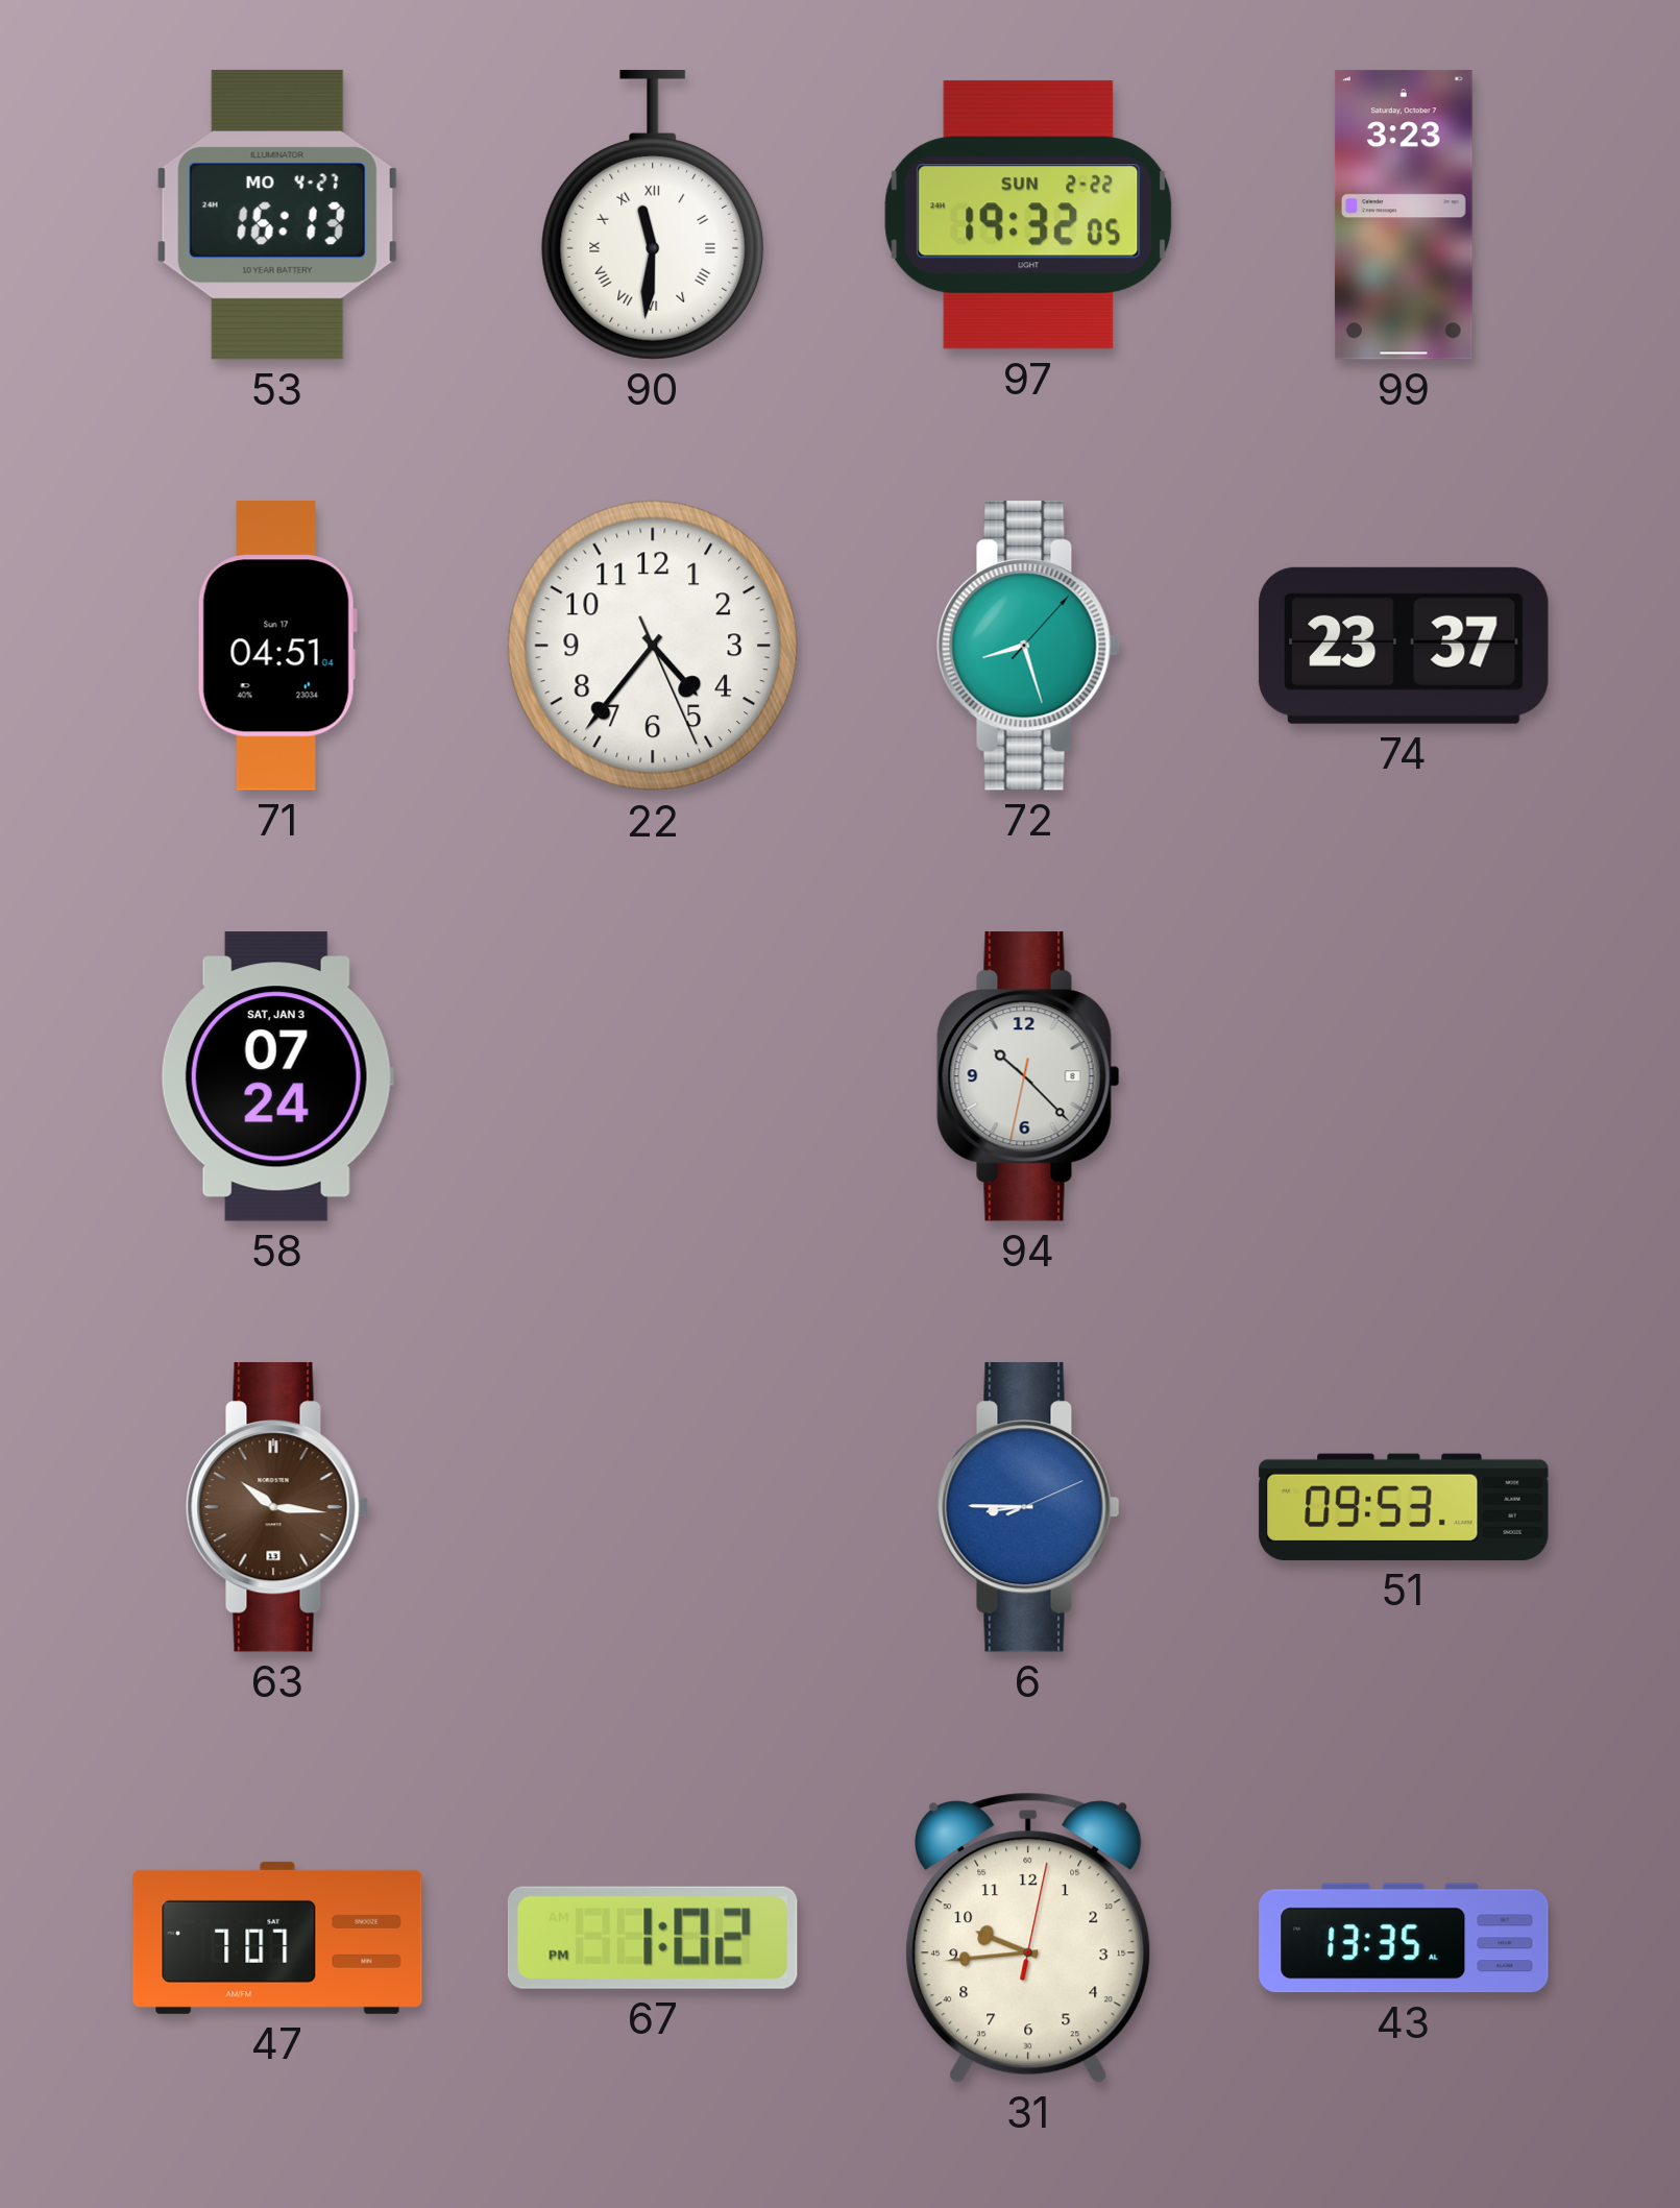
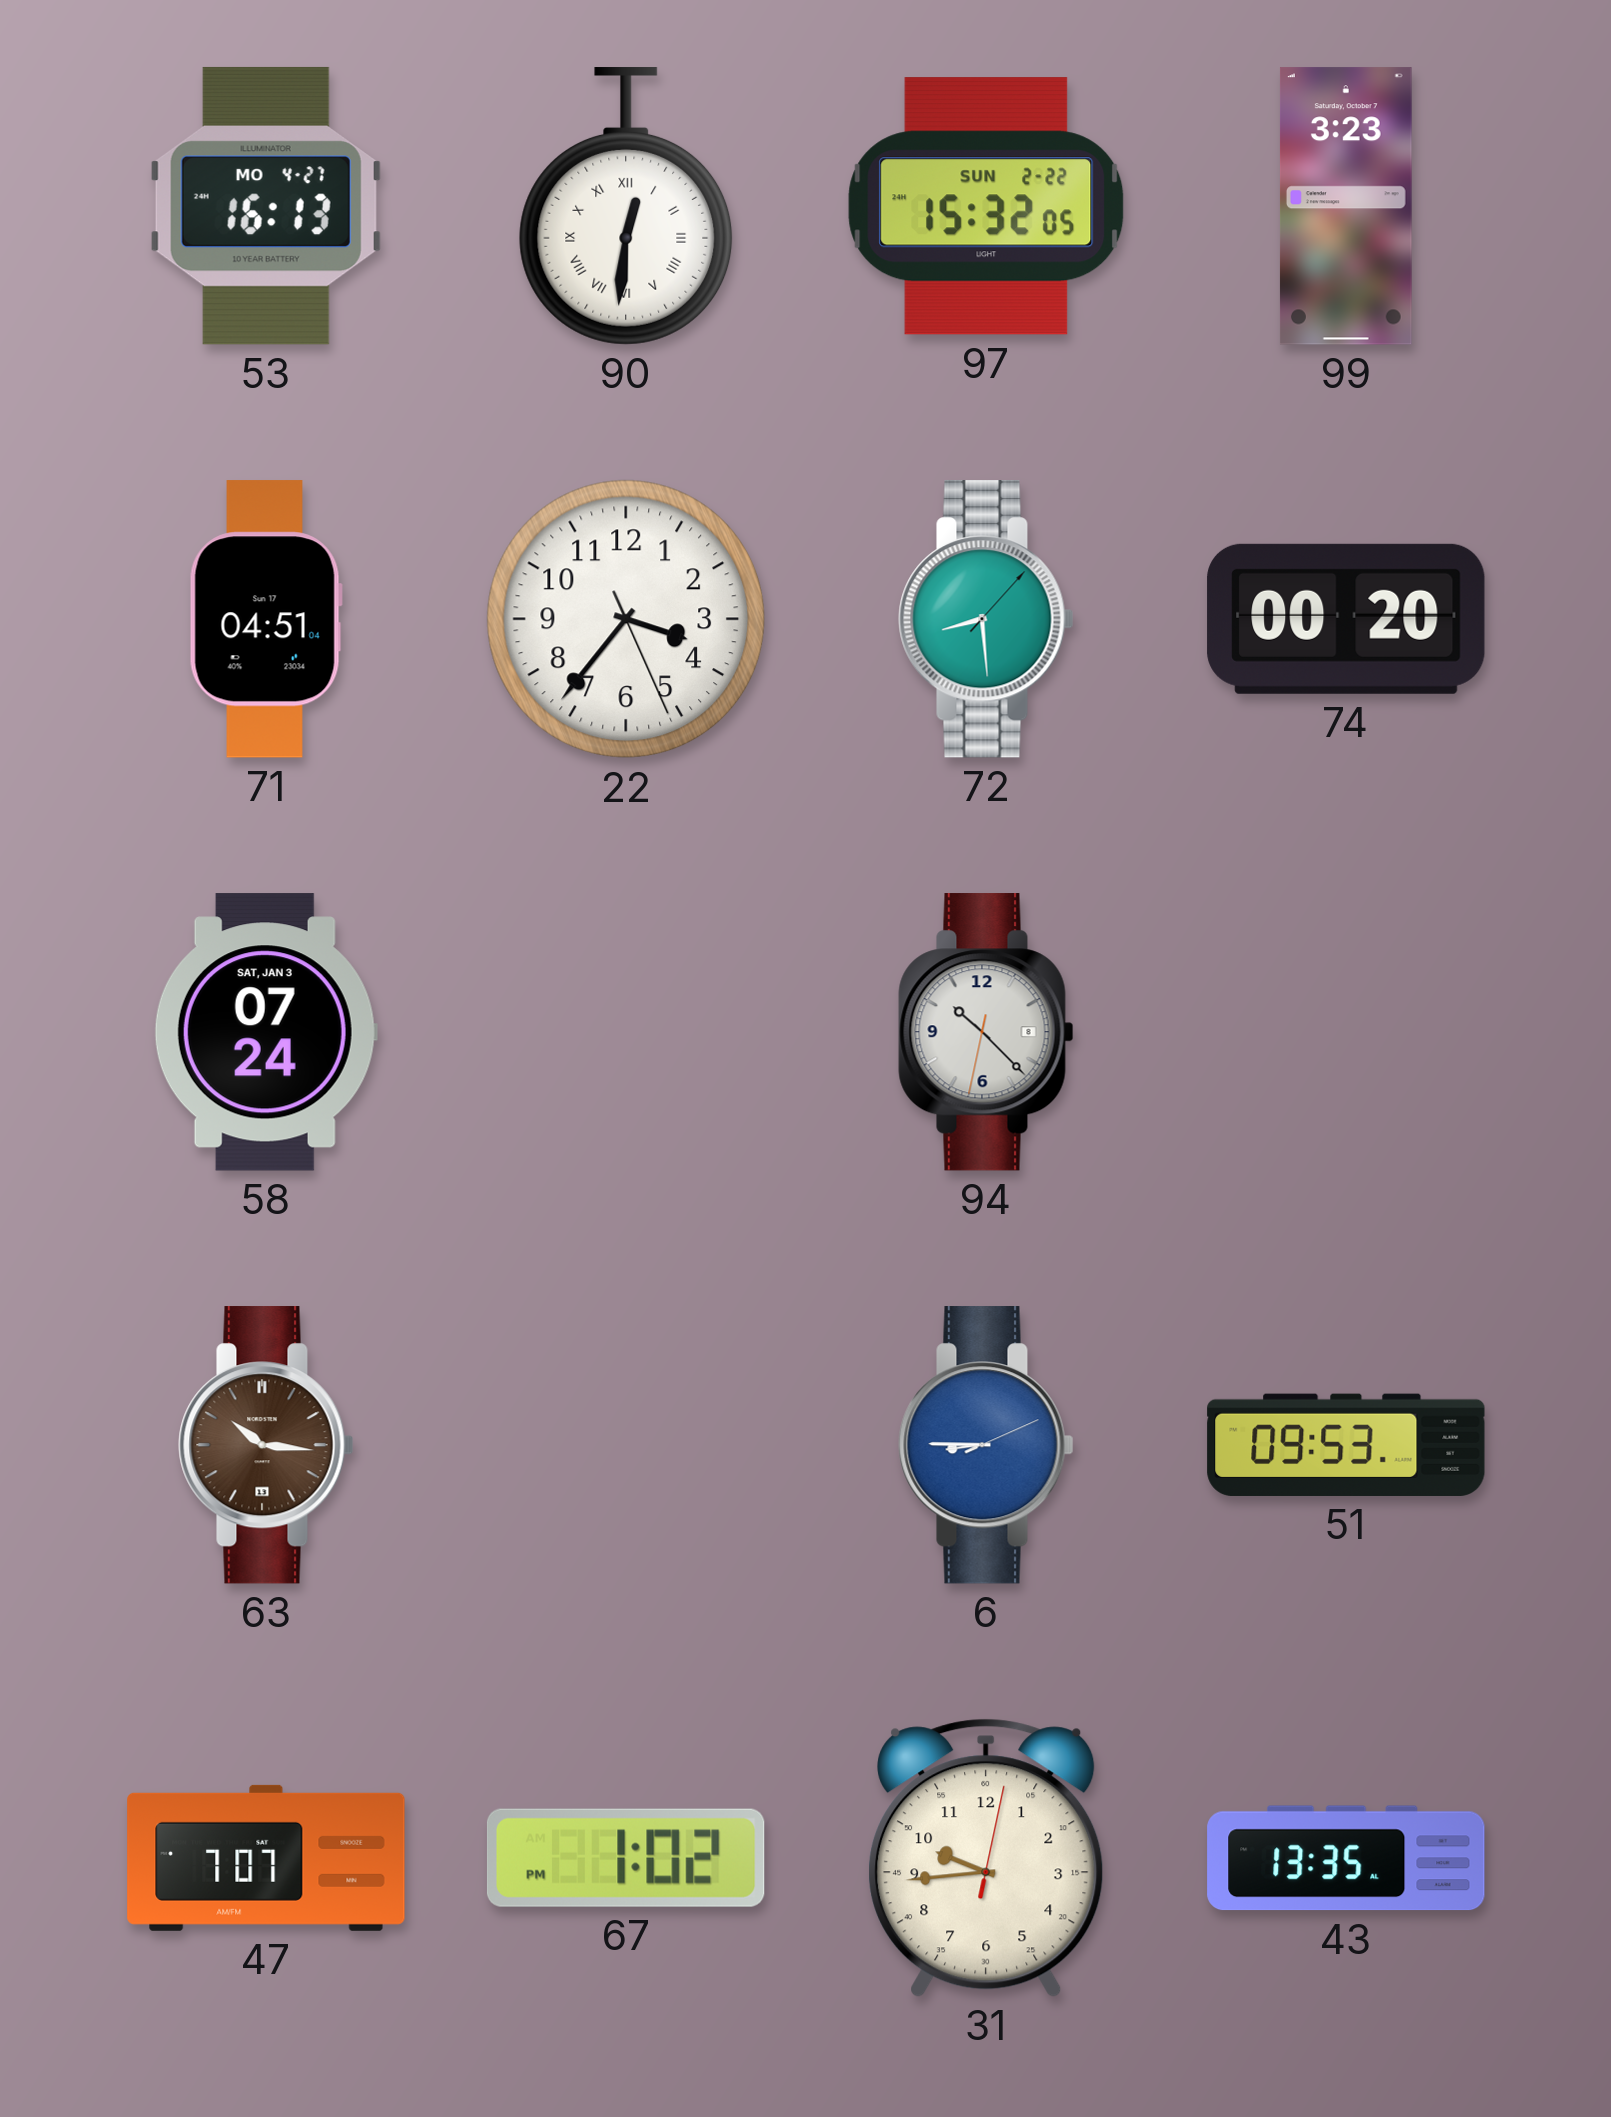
90: 11:31 -> 12:31 (626, 206)
97: 19:32 -> 15:32 (986, 206)
22: 4:36 -> 3:36 (626, 619)
72: 8:27 -> 8:29 (986, 619)
74: 23:37 -> 00:20 (1346, 619)
